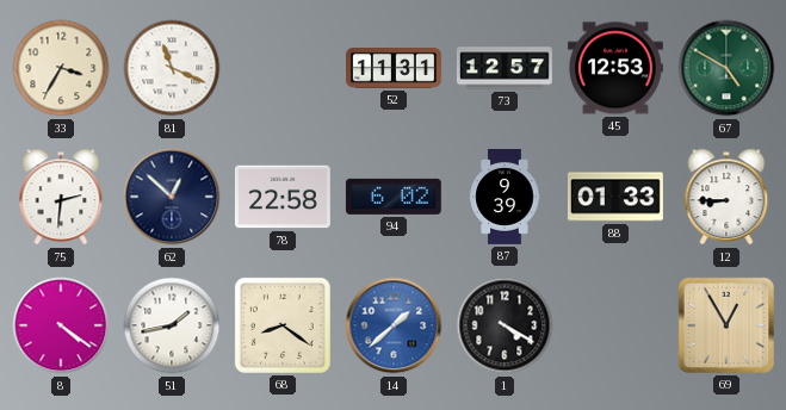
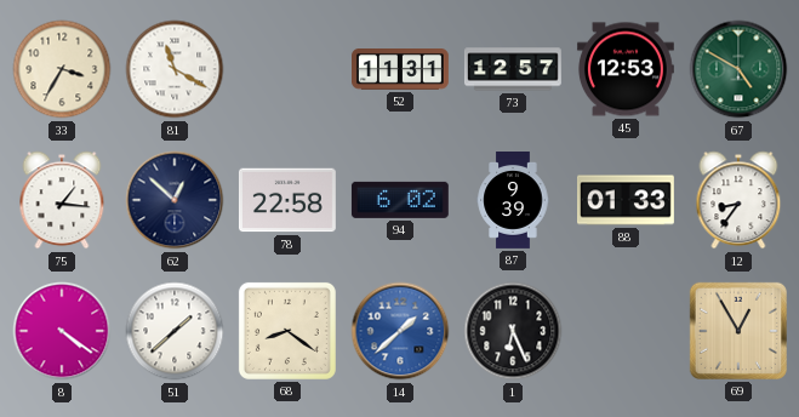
81: 11:19 -> 11:20 (175, 69)
75: 2:31 -> 1:16 (62, 200)
12: 8:45 -> 8:36 (738, 200)
51: 1:43 -> 1:38 (175, 331)
1: 4:20 -> 6:26 (513, 331)
